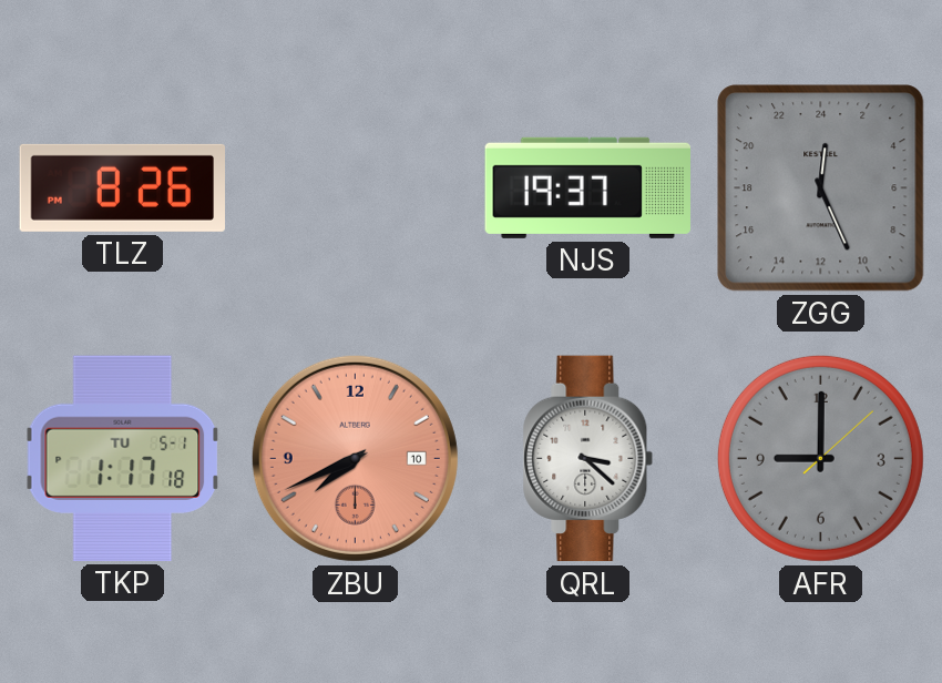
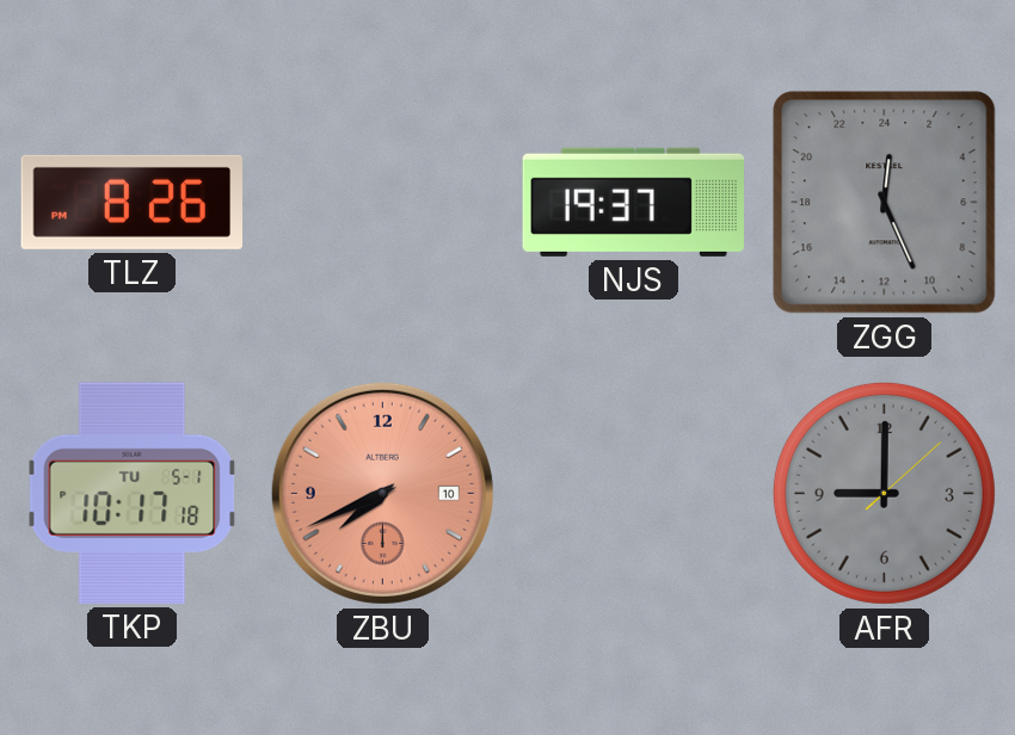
TKP: 1:17 -> 10:17 (133, 493)
QRL: 3:22 -> none (588, 459)
